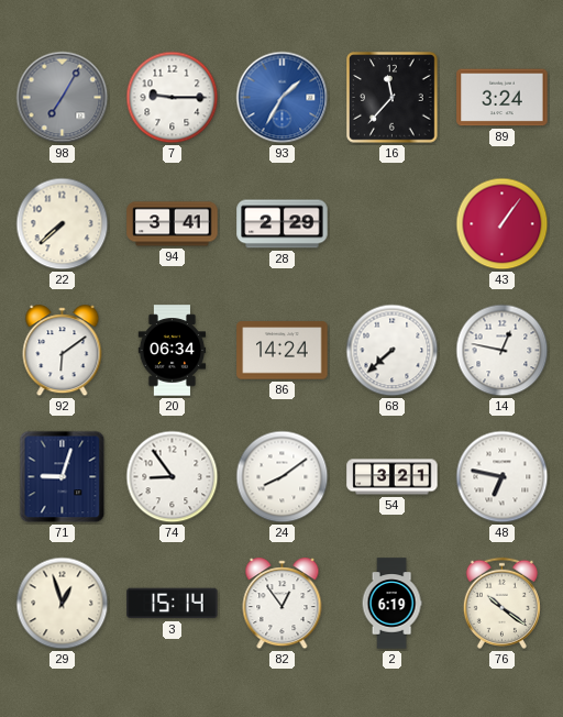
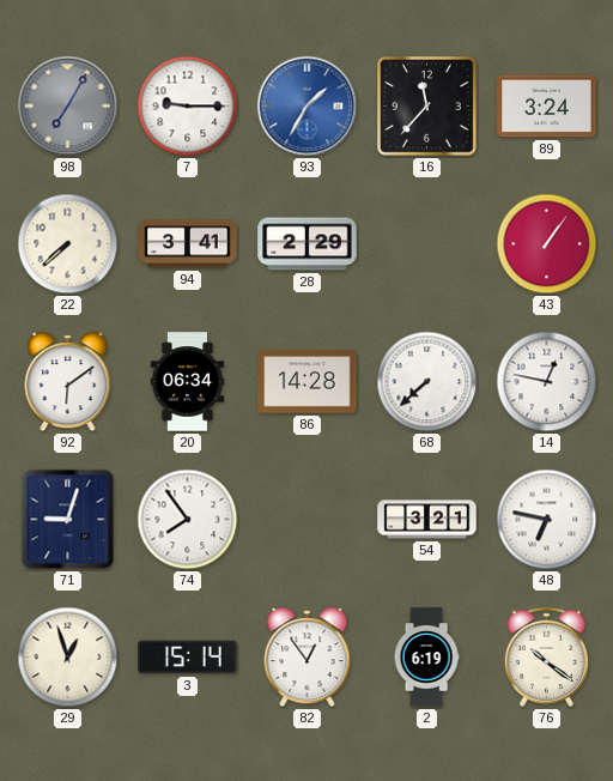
86: 14:24 -> 14:28 (308, 382)
74: 8:54 -> 7:54 (188, 520)
24: 8:09 -> none (283, 477)
